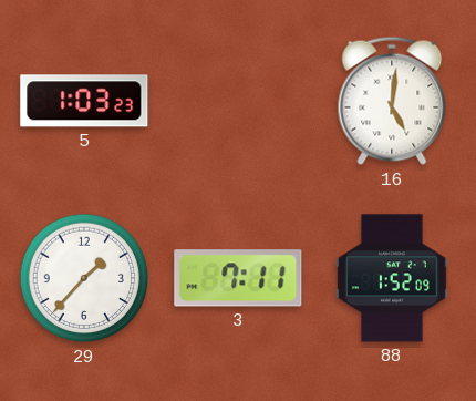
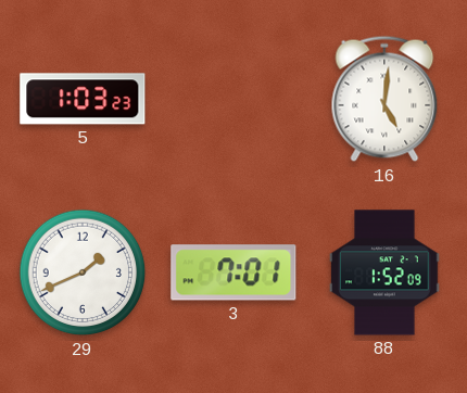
29: 1:37 -> 1:41 (83, 272)
3: 7:11 -> 7:01 (233, 272)
